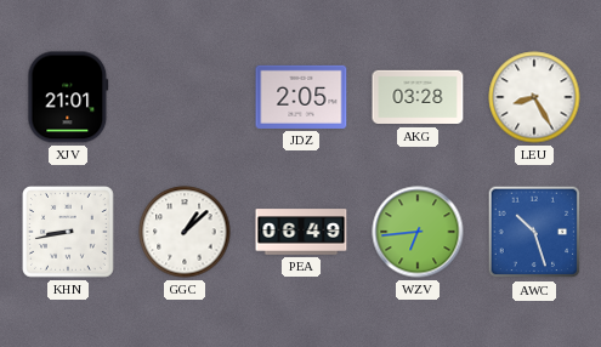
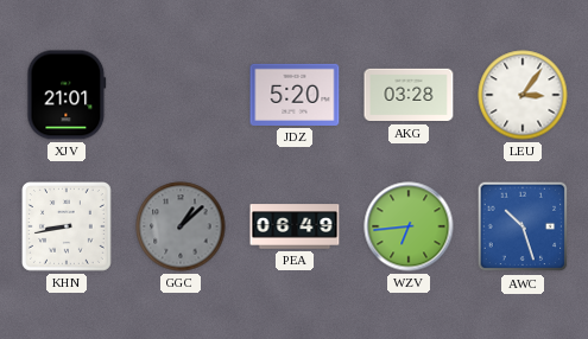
JDZ: 2:05 -> 5:20 (295, 95)
LEU: 8:25 -> 3:06 (523, 95)
GGC dial: white -> grey (181, 226)
